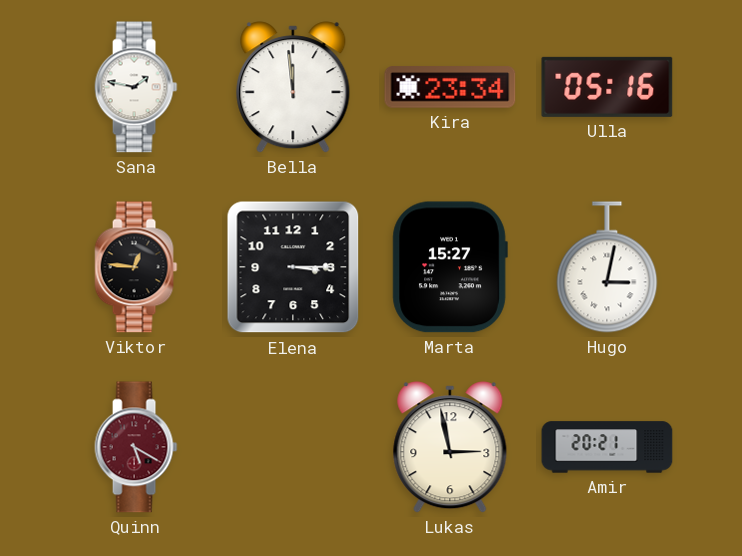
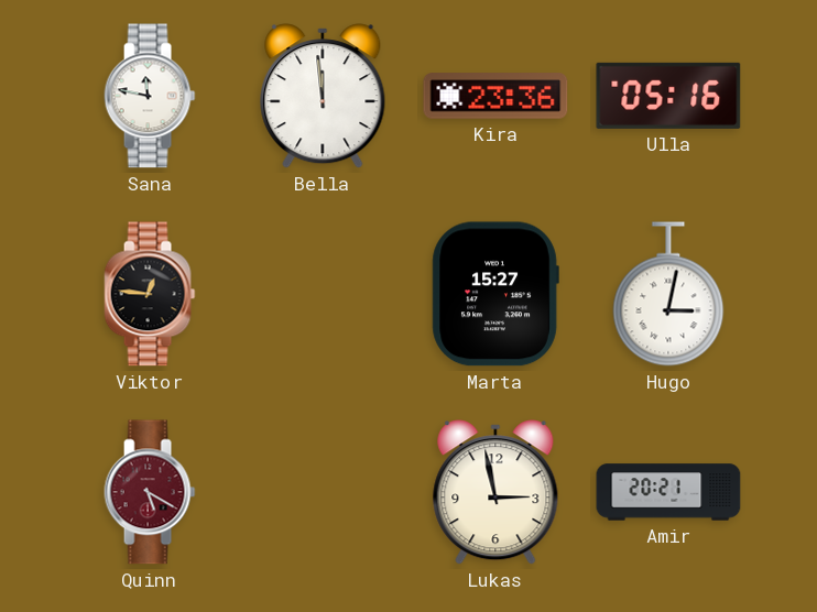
Sana: 1:47 -> 11:47 (150, 96)
Kira: 23:34 -> 23:36 (495, 96)
Elena: 3:15 -> none (293, 267)
